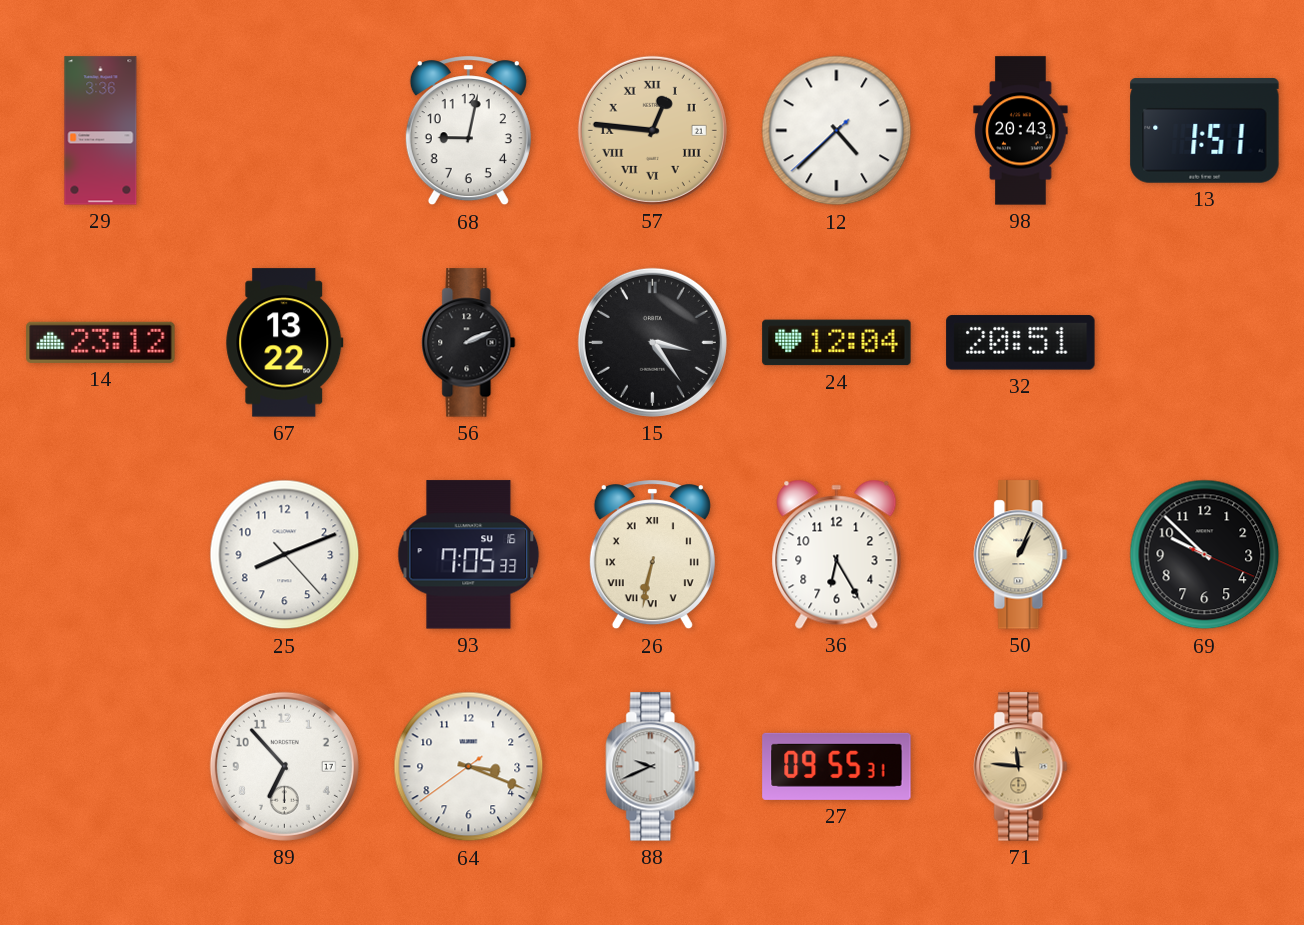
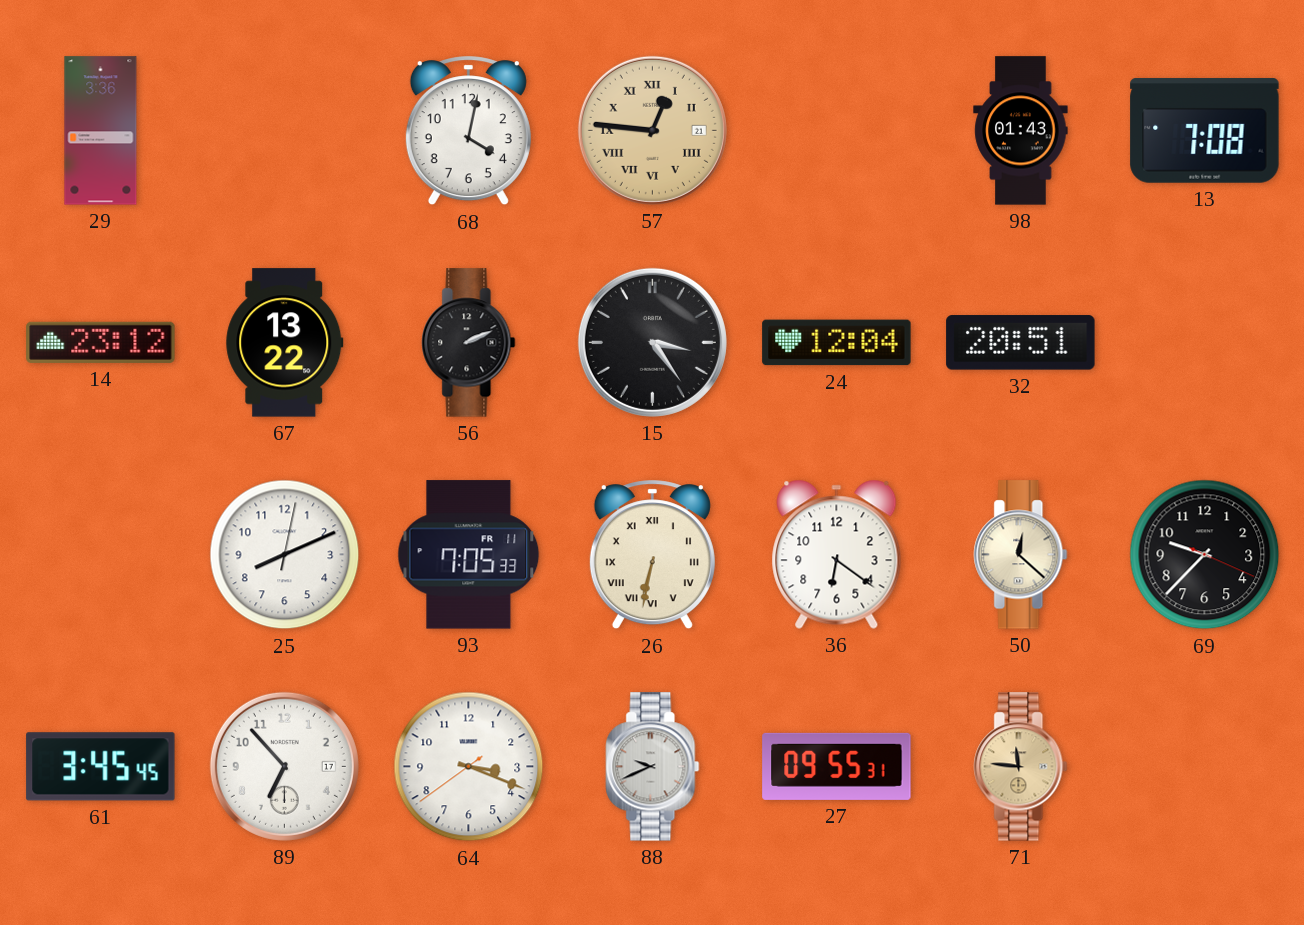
68: 9:02 -> 4:02 (468, 131)
12: 4:37 -> none (837, 131)
98: 20:43 -> 01:43 (1021, 131)
13: 1:51 -> 7:08 (1205, 131)
25: 8:11:23 -> 8:11:02 (285, 555)
93 date: SU 16 -> FR 11 (469, 555)
36: 6:25 -> 6:21 (837, 554)
50: 1:04 -> 12:22 (1021, 555)
69: 9:52 -> 9:37 (1205, 555)
61: none -> 3:45 (101, 767)
